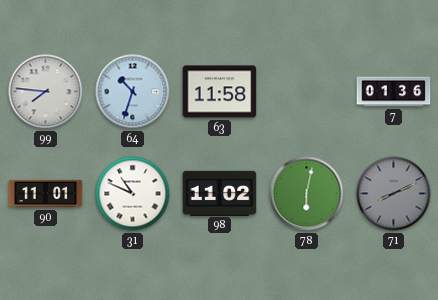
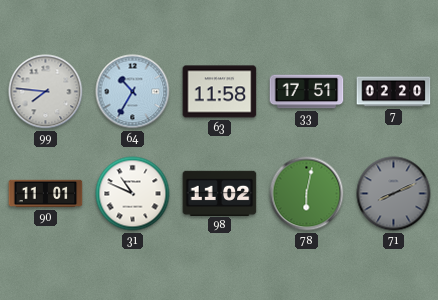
64: 10:33 -> 10:35 (133, 92)
33: none -> 17:51 (307, 92)
7: 01:36 -> 02:20 (394, 92)
